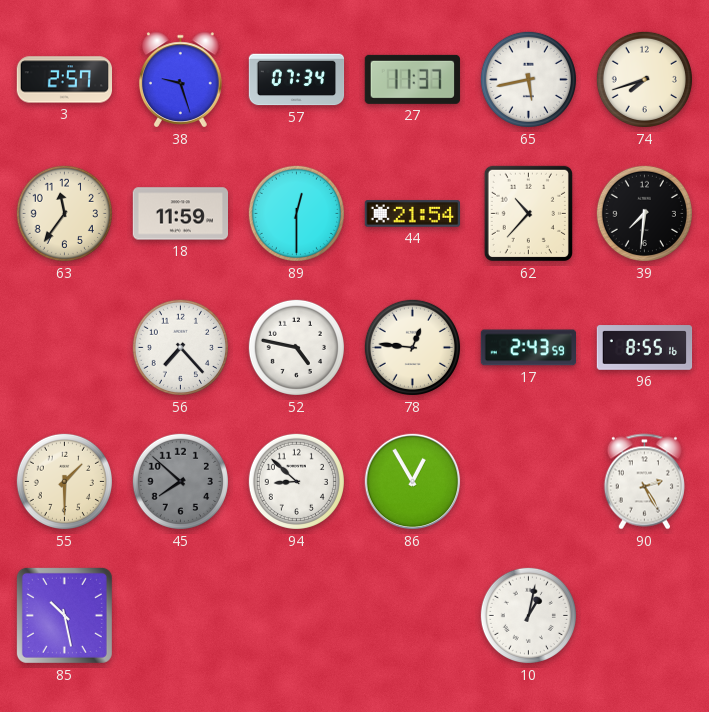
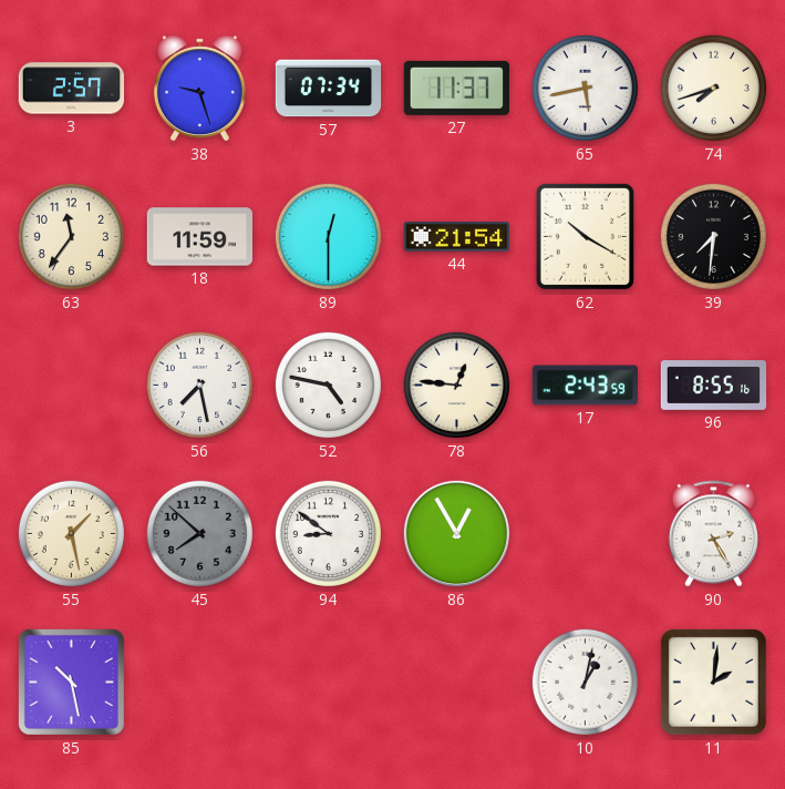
62: 10:37 -> 10:20 (585, 236)
56: 7:23 -> 7:28 (199, 385)
55: 1:30 -> 1:28 (71, 533)
94: 8:52 -> 8:51 (328, 533)
11: none -> 2:01 (713, 682)
